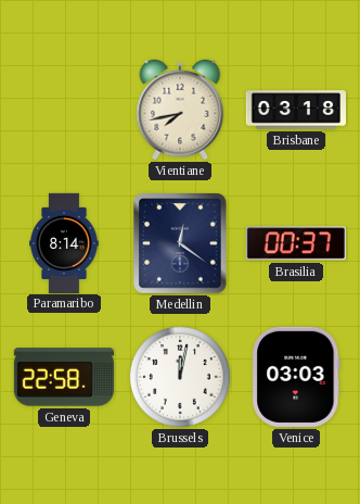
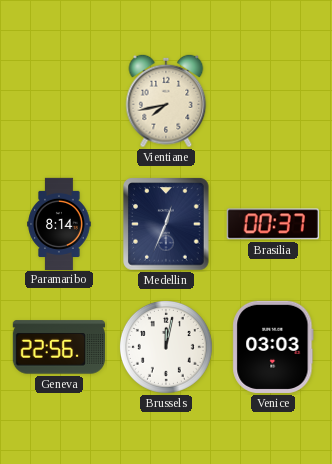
Brisbane: 03:18 -> none (295, 110)
Medellin: 12:21 -> 12:34 (166, 224)
Geneva: 22:58 -> 22:56 (59, 347)
